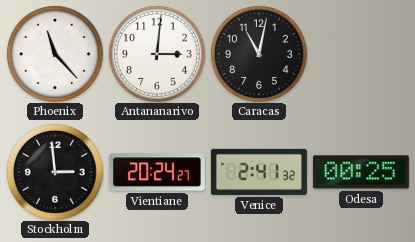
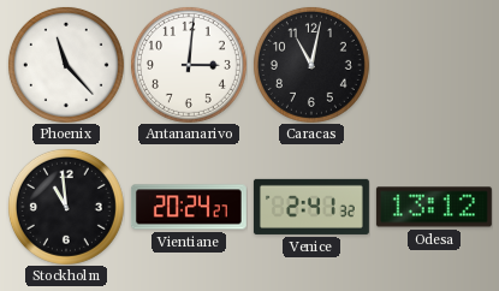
Stockholm: 2:59 -> 10:59 (66, 207)
Odesa: 00:25 -> 13:12 (434, 207)
